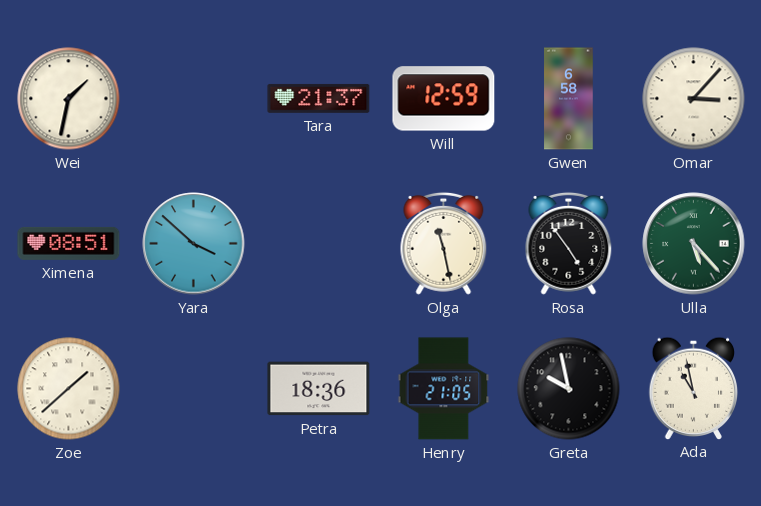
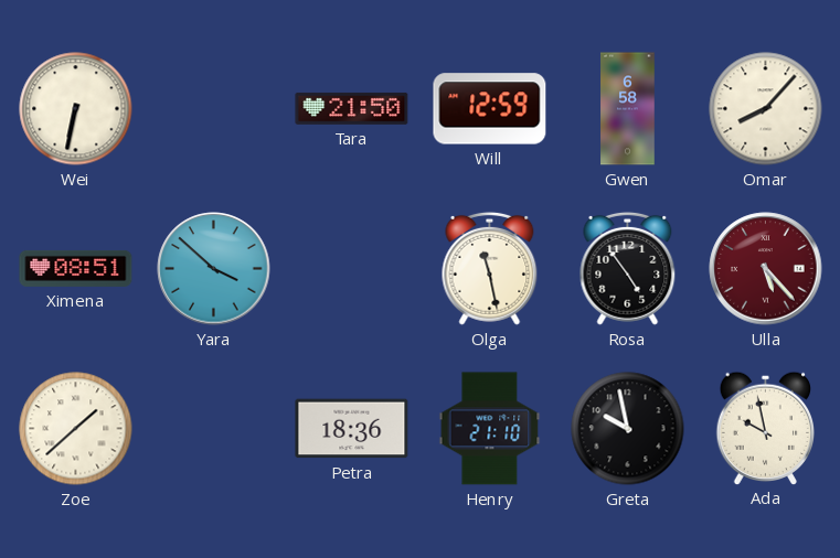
Wei: 1:32 -> 6:32 (76, 109)
Tara: 21:37 -> 21:50 (352, 108)
Omar: 3:07 -> 8:07 (766, 109)
Ulla dial: green -> burgundy (766, 269)
Henry: 21:05 -> 21:10 (490, 429)
Ada: 10:58 -> 9:58 (765, 428)
